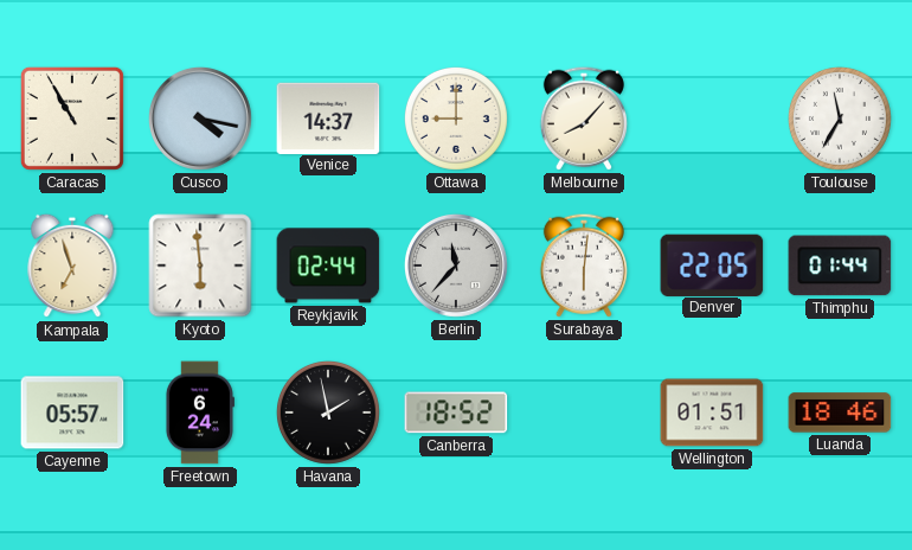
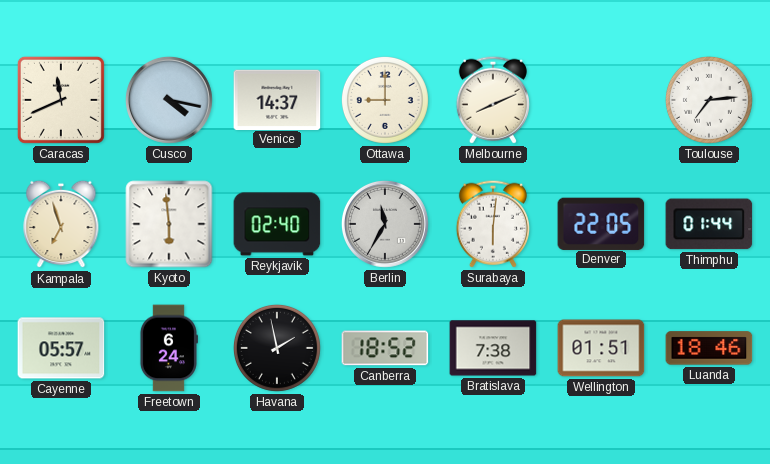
Caracas: 10:55 -> 11:41 (61, 100)
Melbourne: 8:07 -> 8:11 (493, 100)
Toulouse: 11:35 -> 7:14 (709, 100)
Reykjavik: 02:44 -> 02:40 (277, 224)
Berlin: 11:37 -> 11:35 (385, 224)
Bratislava: none -> 7:38 (493, 348)
